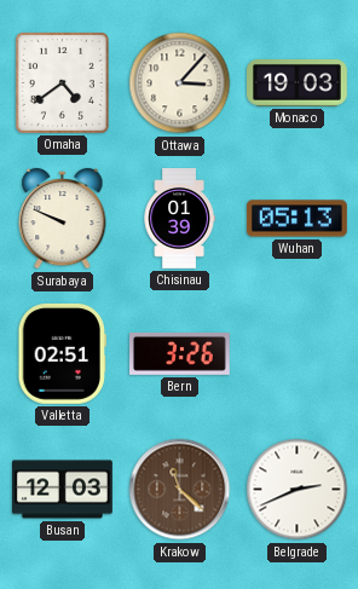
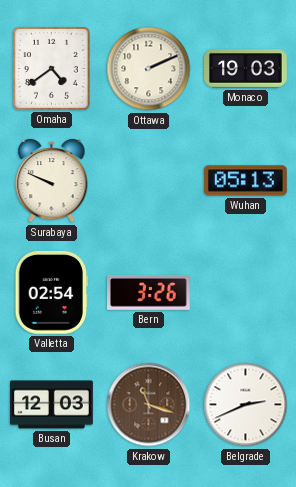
Ottawa: 3:07 -> 2:11 (149, 69)
Chisinau: 01:39 -> none (179, 219)
Valletta: 02:51 -> 02:54 (51, 292)
Krakow: 11:22 -> 11:18 (149, 405)
